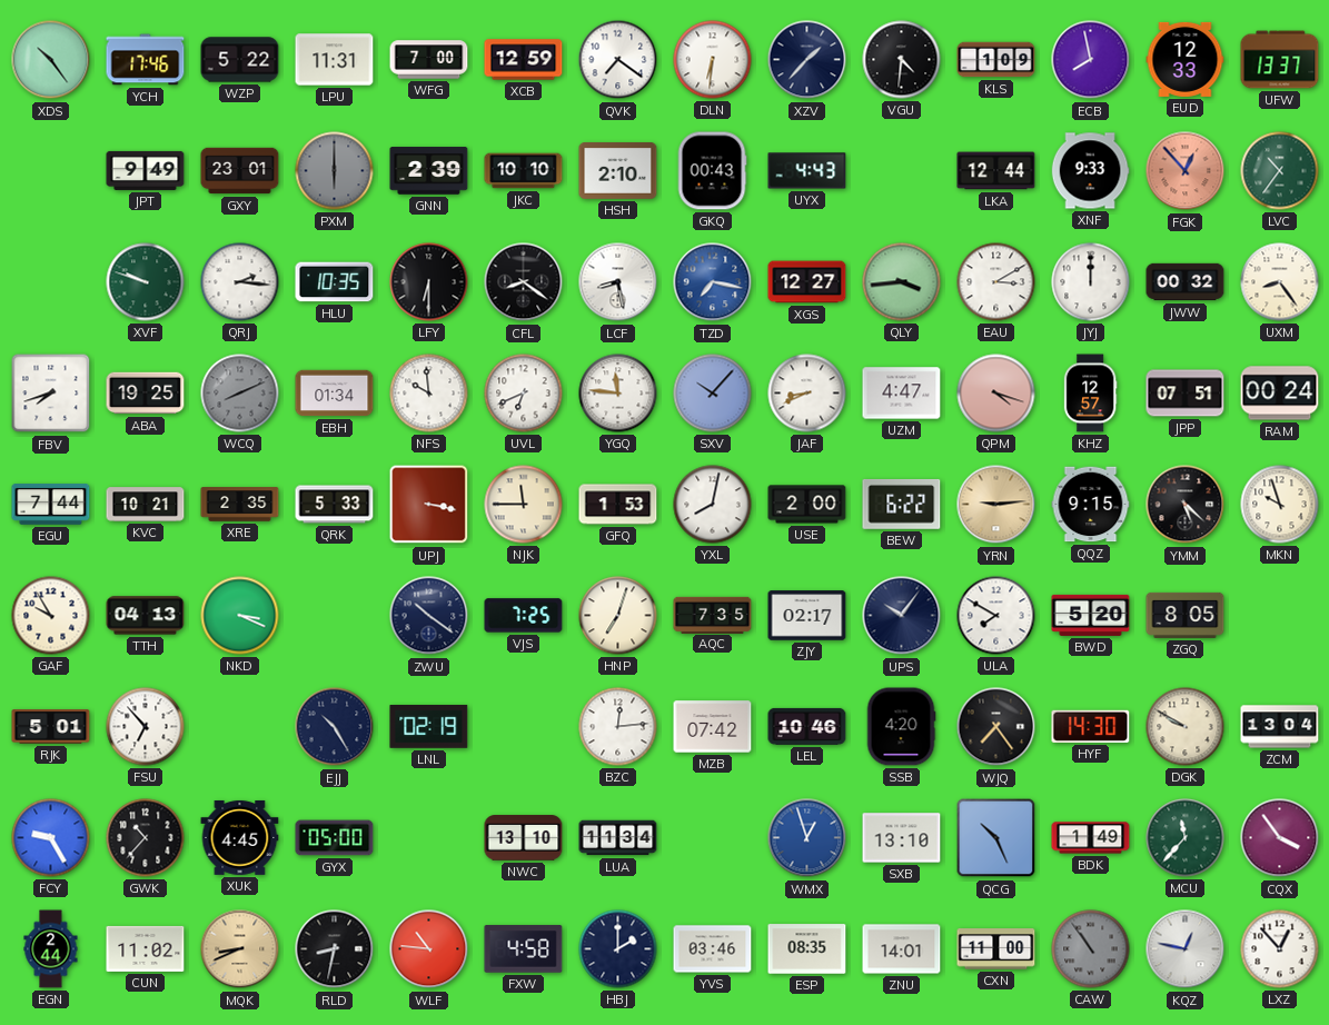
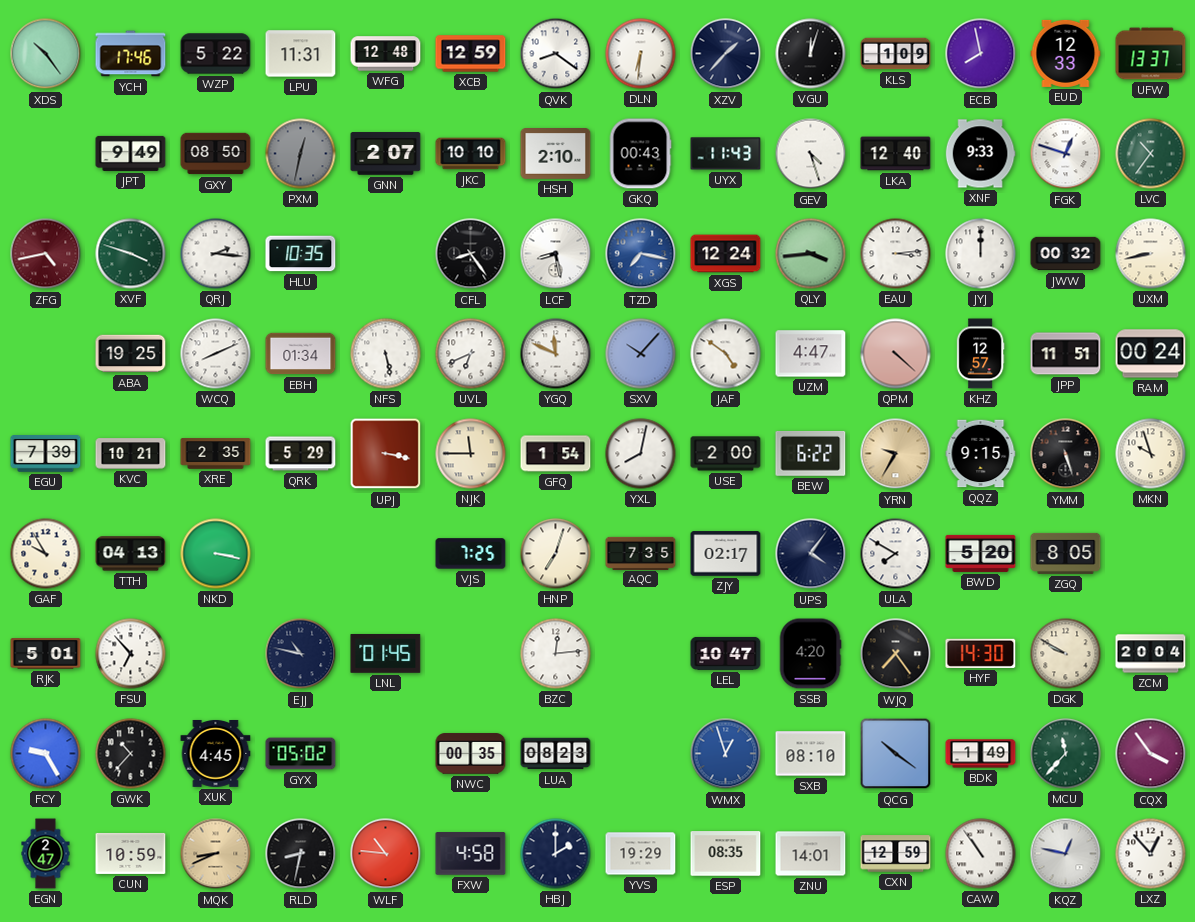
WFG: 7:00 -> 12:48 (386, 54)
QVK: 7:21 -> 8:21 (556, 54)
VGU: 4:31 -> 12:03 (811, 54)
GXY: 23:01 -> 08:50 (216, 154)
PXM: 6:00 -> 12:32 (301, 154)
GNN: 2:39 -> 2:07 (386, 154)
UYX: 4:43 -> 11:43 (726, 154)
GEV: none -> 4:27 (811, 154)
LKA: 12:44 -> 12:40 (896, 154)
FGK: 12:53 -> 12:48 (1066, 154)
FGK dial: salmon -> white (1066, 154)
ZFG: none -> 4:43 (46, 254)
XVF: 9:48 -> 3:48 (131, 254)
LFY: 6:30 -> none (429, 282)
CFL: 8:21 -> 8:24 (471, 254)
XGS: 12:27 -> 12:24 (726, 254)
EAU: 3:10 -> 3:14 (896, 254)
UXM: 8:24 -> 8:43 (1151, 254)
FBV: 7:42 -> none (51, 394)
WCQ dial: grey -> white (216, 354)
NFS: 9:59 -> 5:28 (386, 354)
YGQ: 11:46 -> 11:49 (556, 354)
JAF: 8:41 -> 4:51 (726, 354)
QPM: 4:18 -> 4:22 (896, 354)
JPP: 07:51 -> 11:51 (1066, 354)
EGU: 7:44 -> 7:39 (46, 454)
QRK: 5:33 -> 5:29 (301, 454)
GFQ: 1:53 -> 1:54 (556, 454)
YRN: 9:14 -> 9:35 (896, 454)
YMM: 5:22 -> 5:27 (1066, 454)
NKD: 3:19 -> 3:17 (216, 554)
ZWU: 10:21 -> none (429, 616)
UPS: 10:06 -> 4:06 (811, 554)
EJJ: 10:25 -> 10:47 (301, 654)
LNL: 02:19 -> 01:45 (386, 653)
MZB: 07:42 -> none (713, 727)
LEL: 10:46 -> 10:47 (726, 653)
ZCM: 13:04 -> 20:04 (1151, 654)
GYX: 05:00 -> 05:02 (301, 754)
NWC: 13:10 -> 00:35 (471, 754)
LUA: 11:34 -> 08:23 (556, 754)
SXB: 13:10 -> 08:10 (811, 754)
QCG: 10:26 -> 10:21 (896, 754)
EGN: 2:44 -> 2:47 (46, 854)
CUN: 11:02 -> 10:59 (131, 853)
YVS: 03:46 -> 19:29 (641, 854)
CXN: 11:00 -> 12:59 (896, 854)
CAW dial: grey -> white (981, 854)
